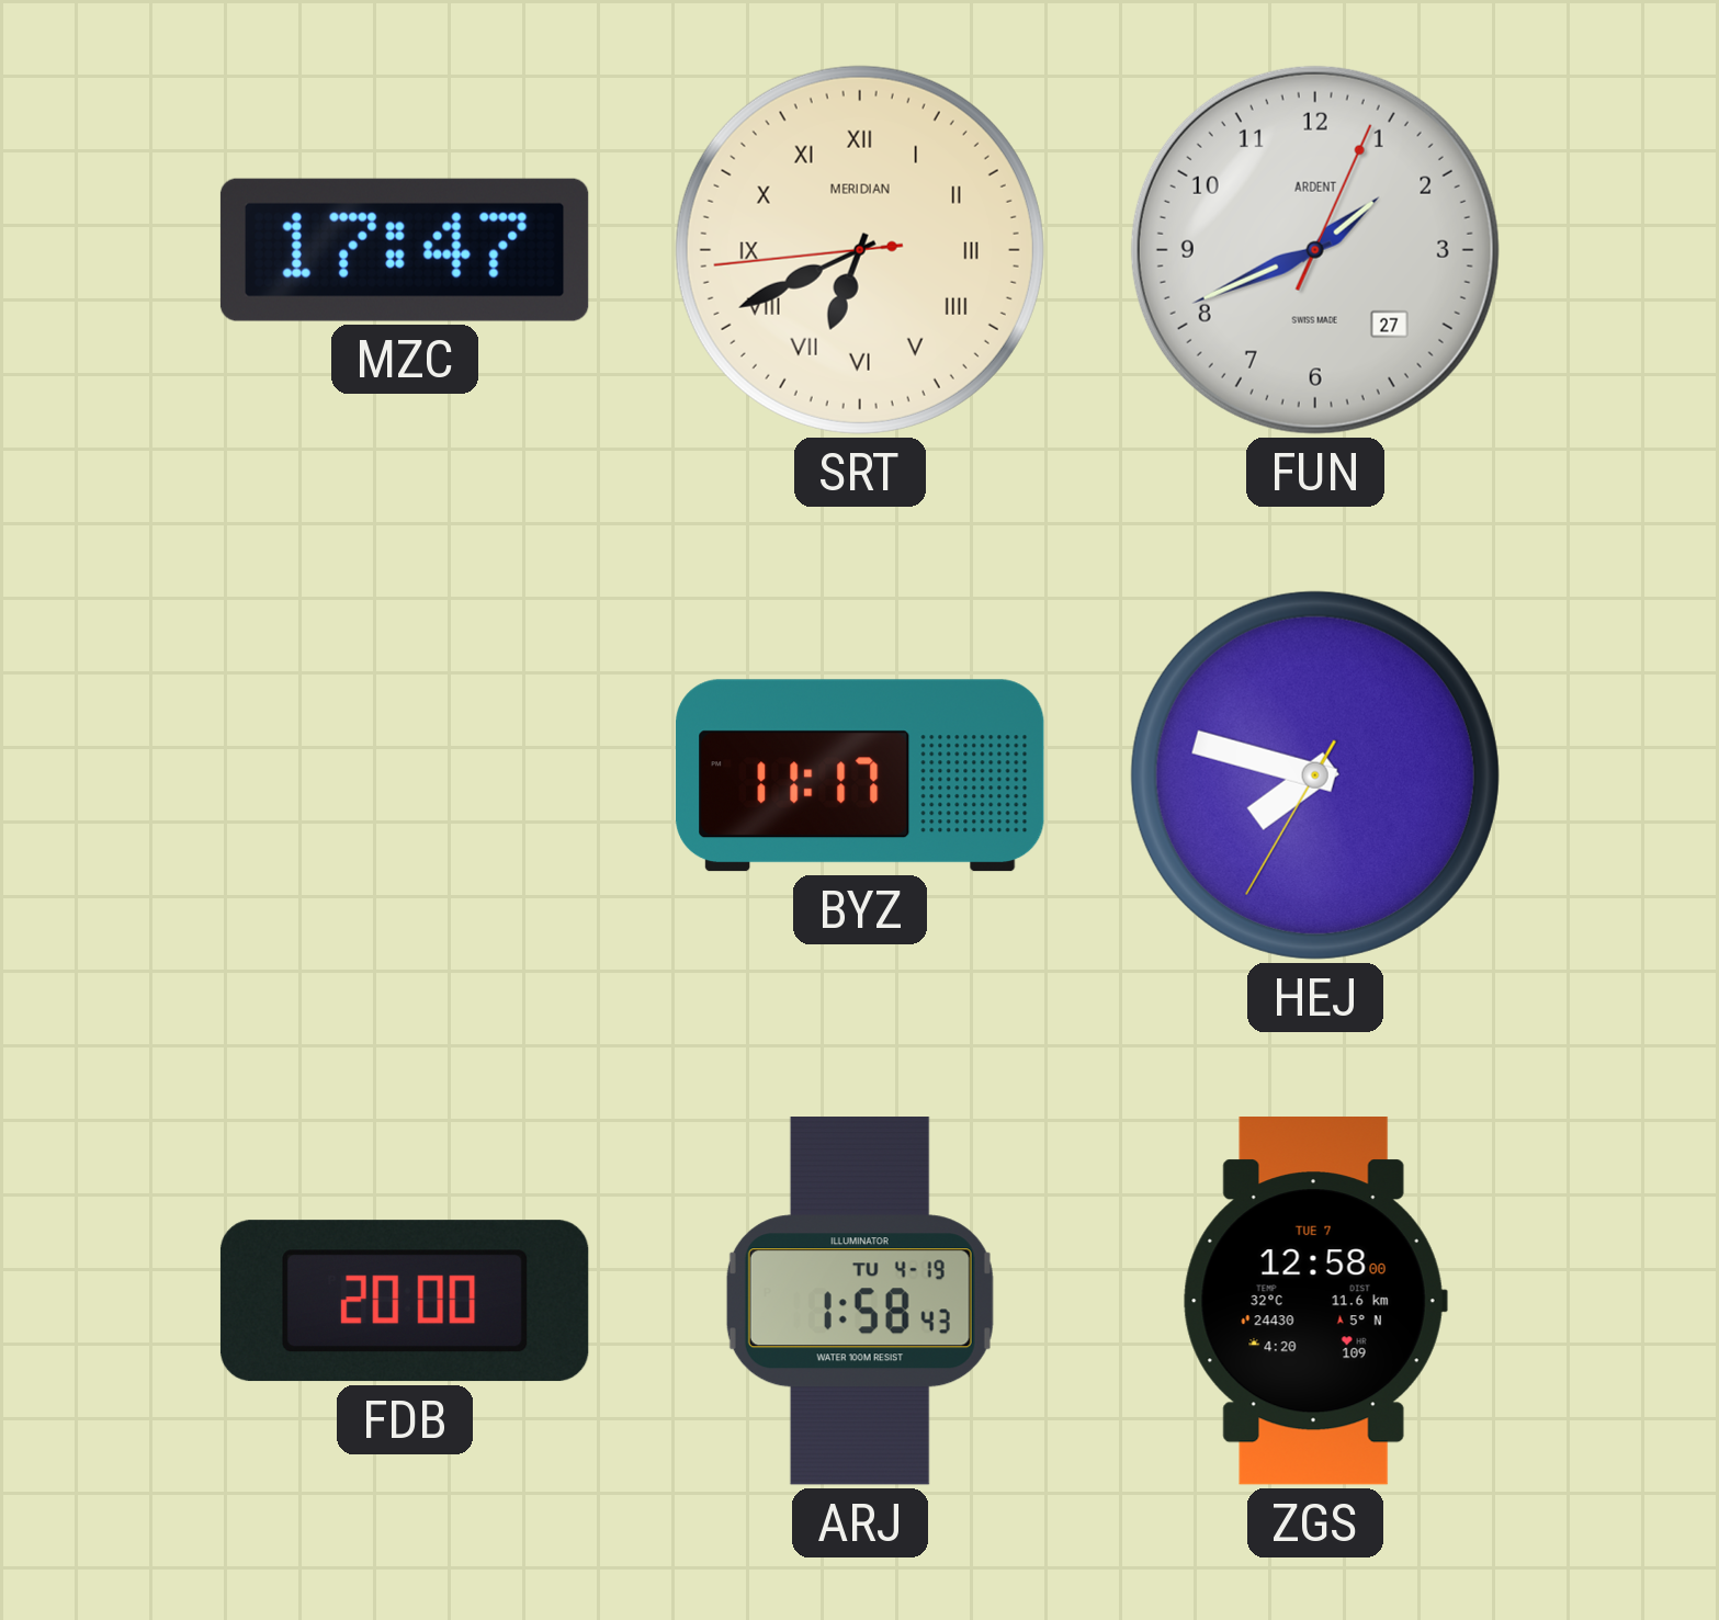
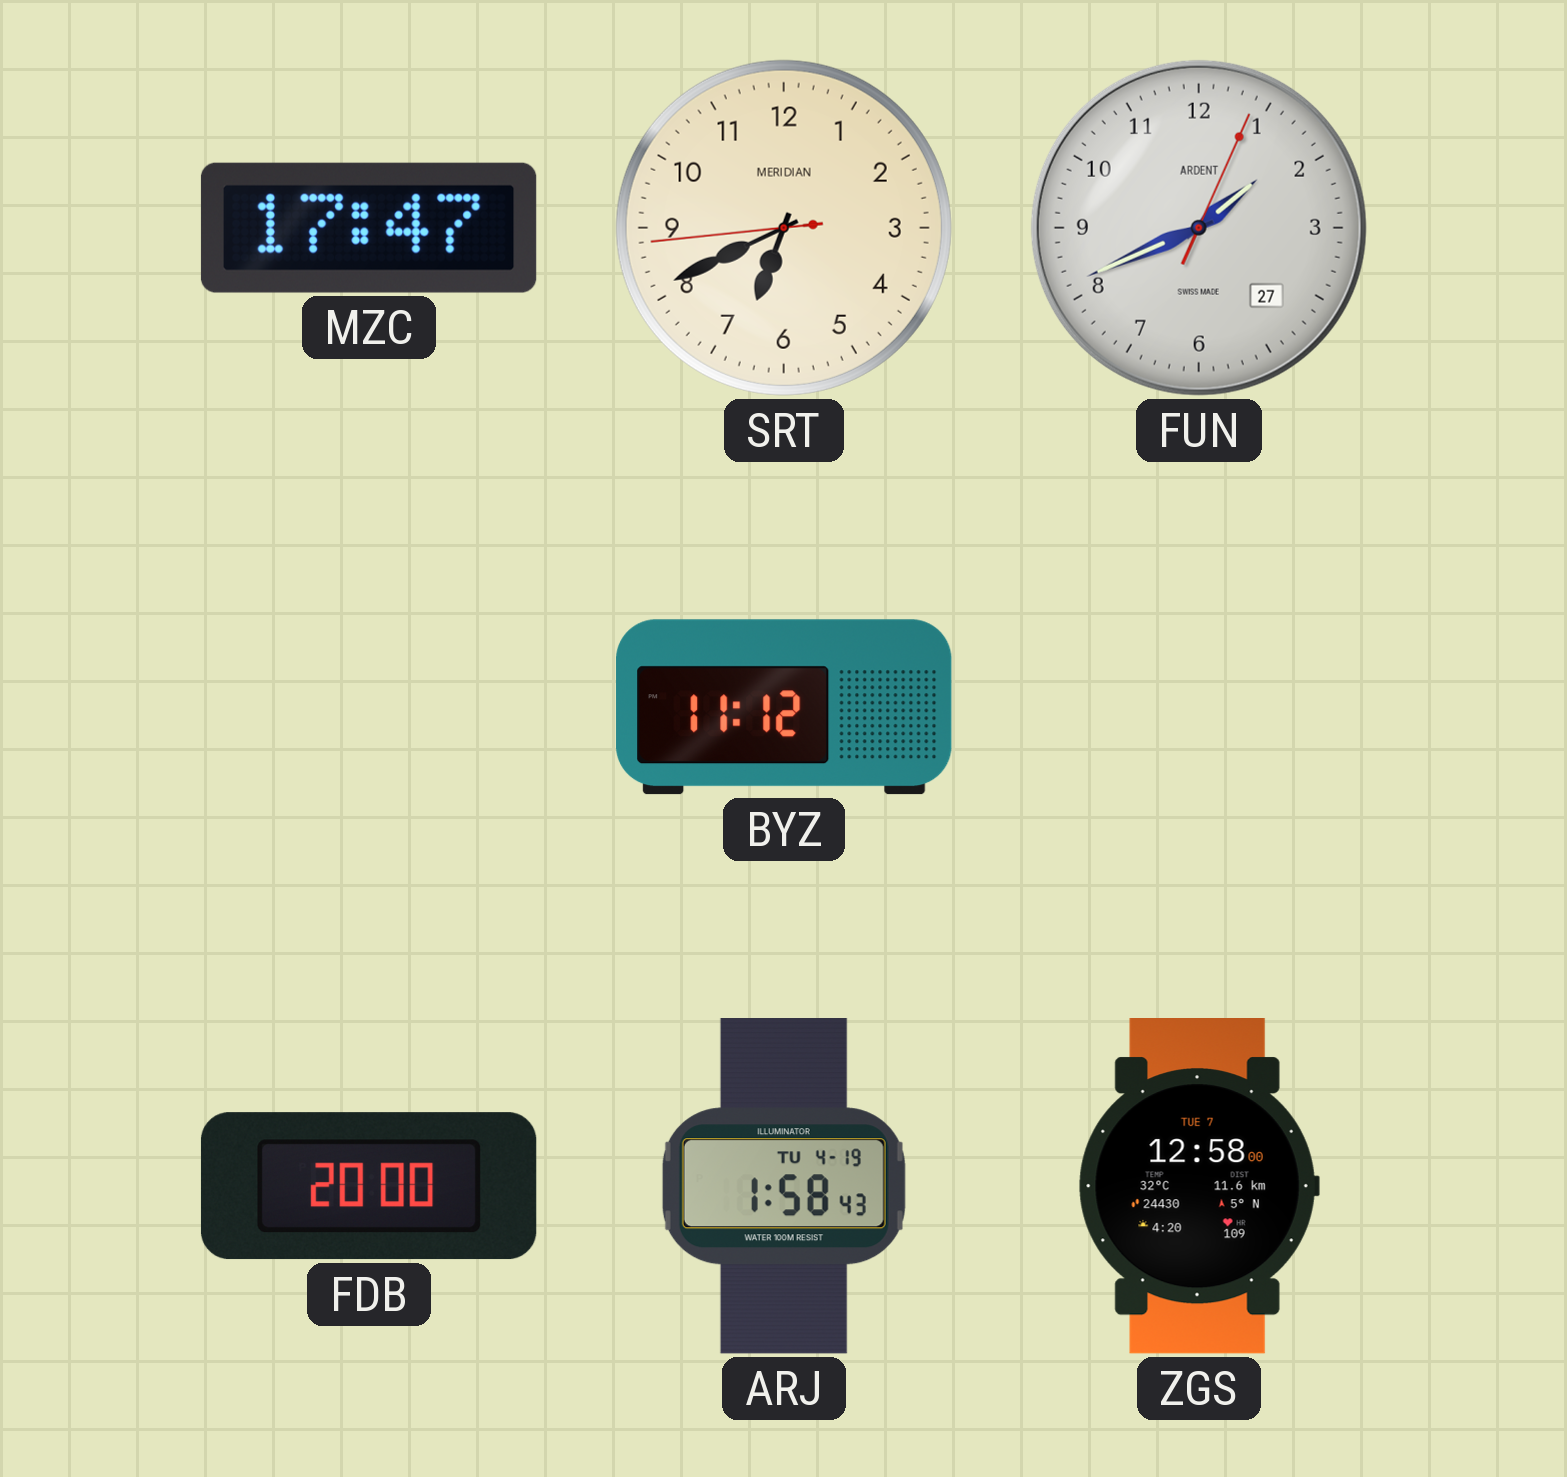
SRT numerals: Roman -> Arabic (784, 228)
BYZ: 11:17 -> 11:12 (784, 707)
HEJ: 7:47 -> none (1315, 775)
